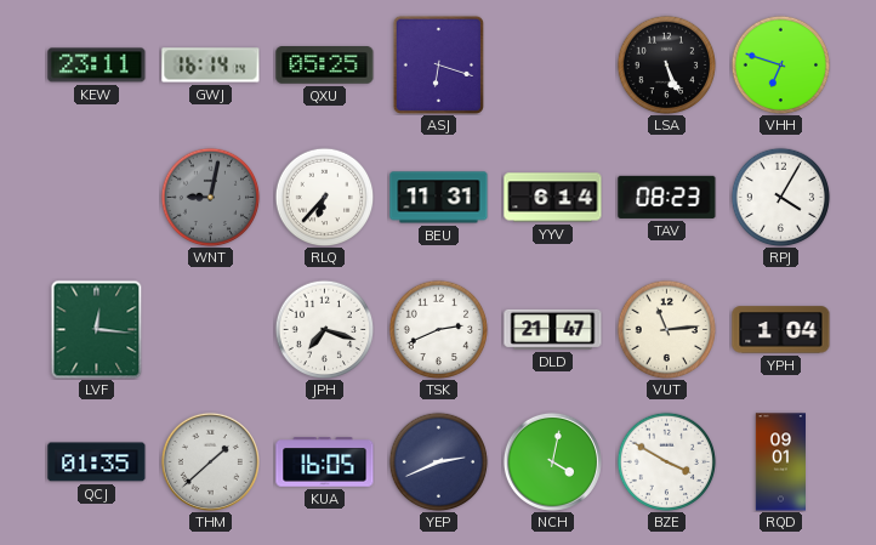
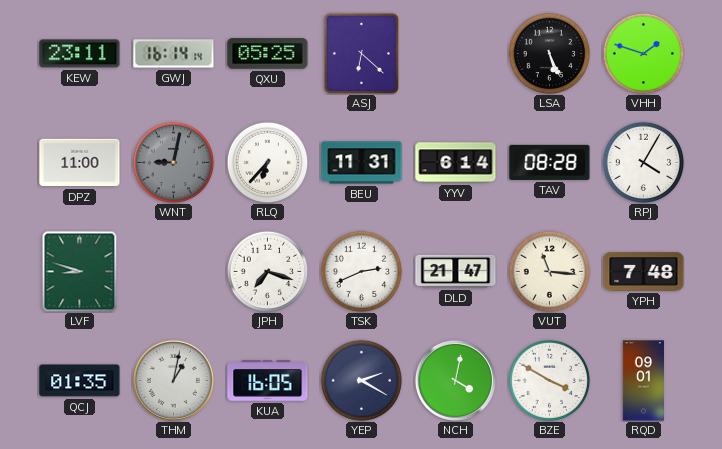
ASJ: 6:18 -> 6:22 (361, 53)
VHH: 6:48 -> 1:48 (643, 53)
DPZ: none -> 11:00 (80, 163)
TAV: 08:23 -> 08:28 (550, 162)
LVF: 12:16 -> 8:48 (80, 271)
VUT: 11:14 -> 11:16 (549, 271)
YPH: 1:04 -> 7:48 (644, 272)
THM: 1:38 -> 1:02 (173, 380)
YEP: 2:41 -> 2:20 (361, 380)
